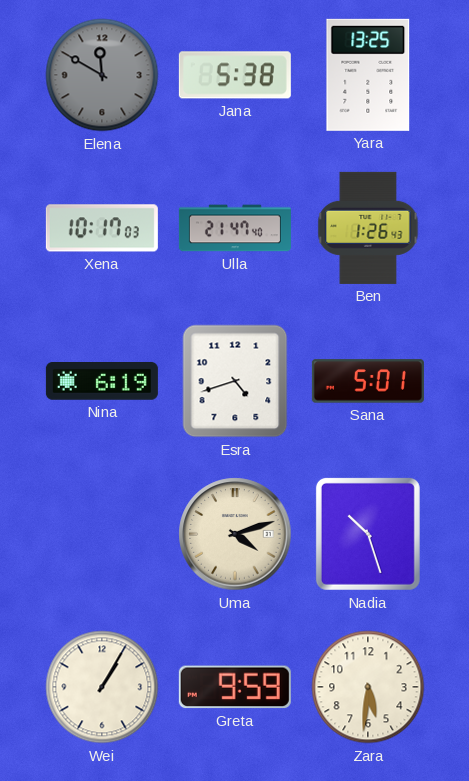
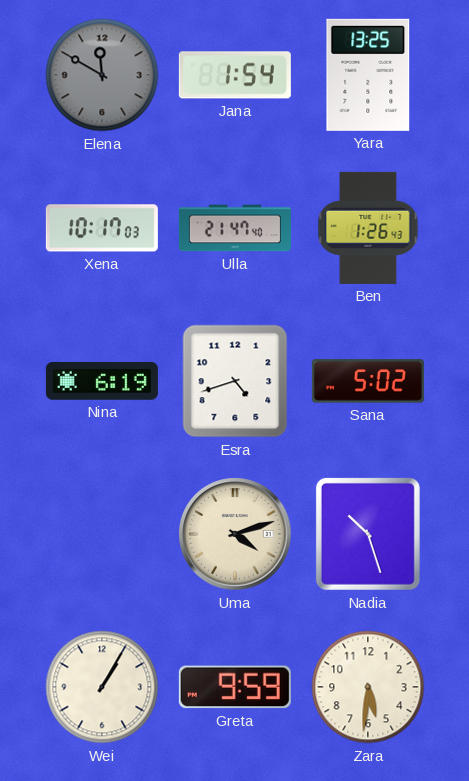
Jana: 5:38 -> 1:54 (235, 75)
Sana: 5:01 -> 5:02 (368, 381)
